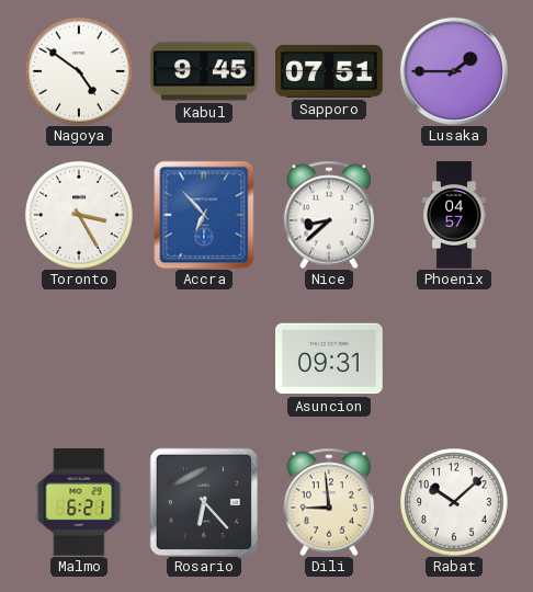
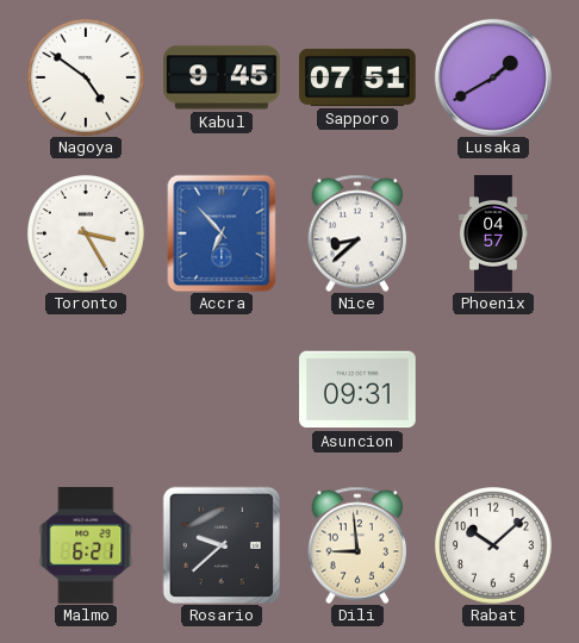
Lusaka: 1:45 -> 1:40 (493, 77)
Rosario: 6:23 -> 9:38 (220, 544)
